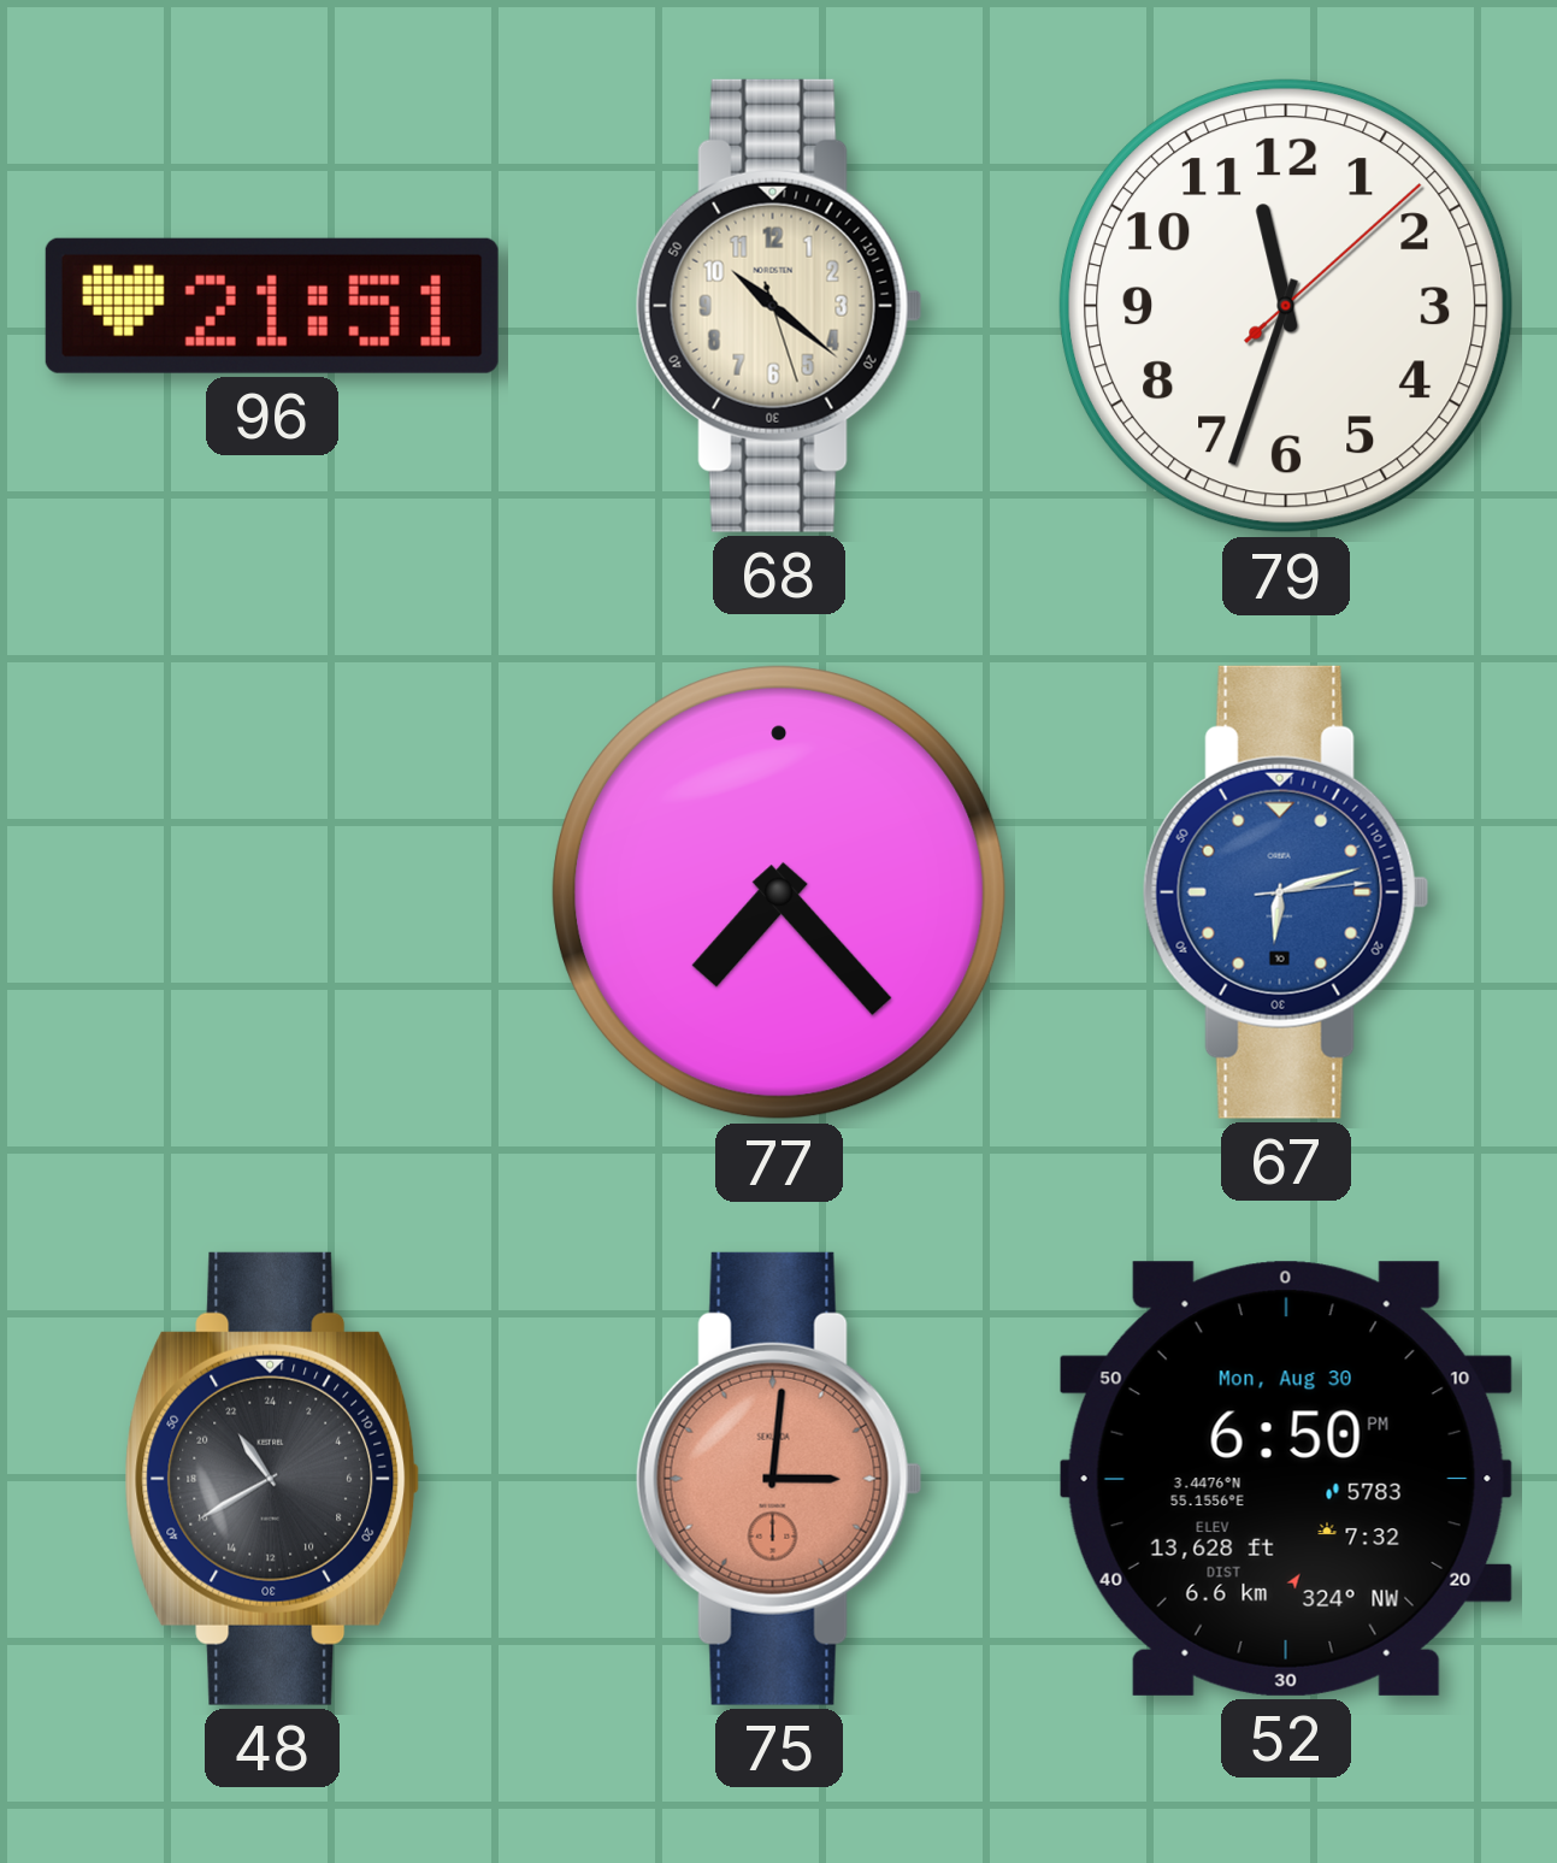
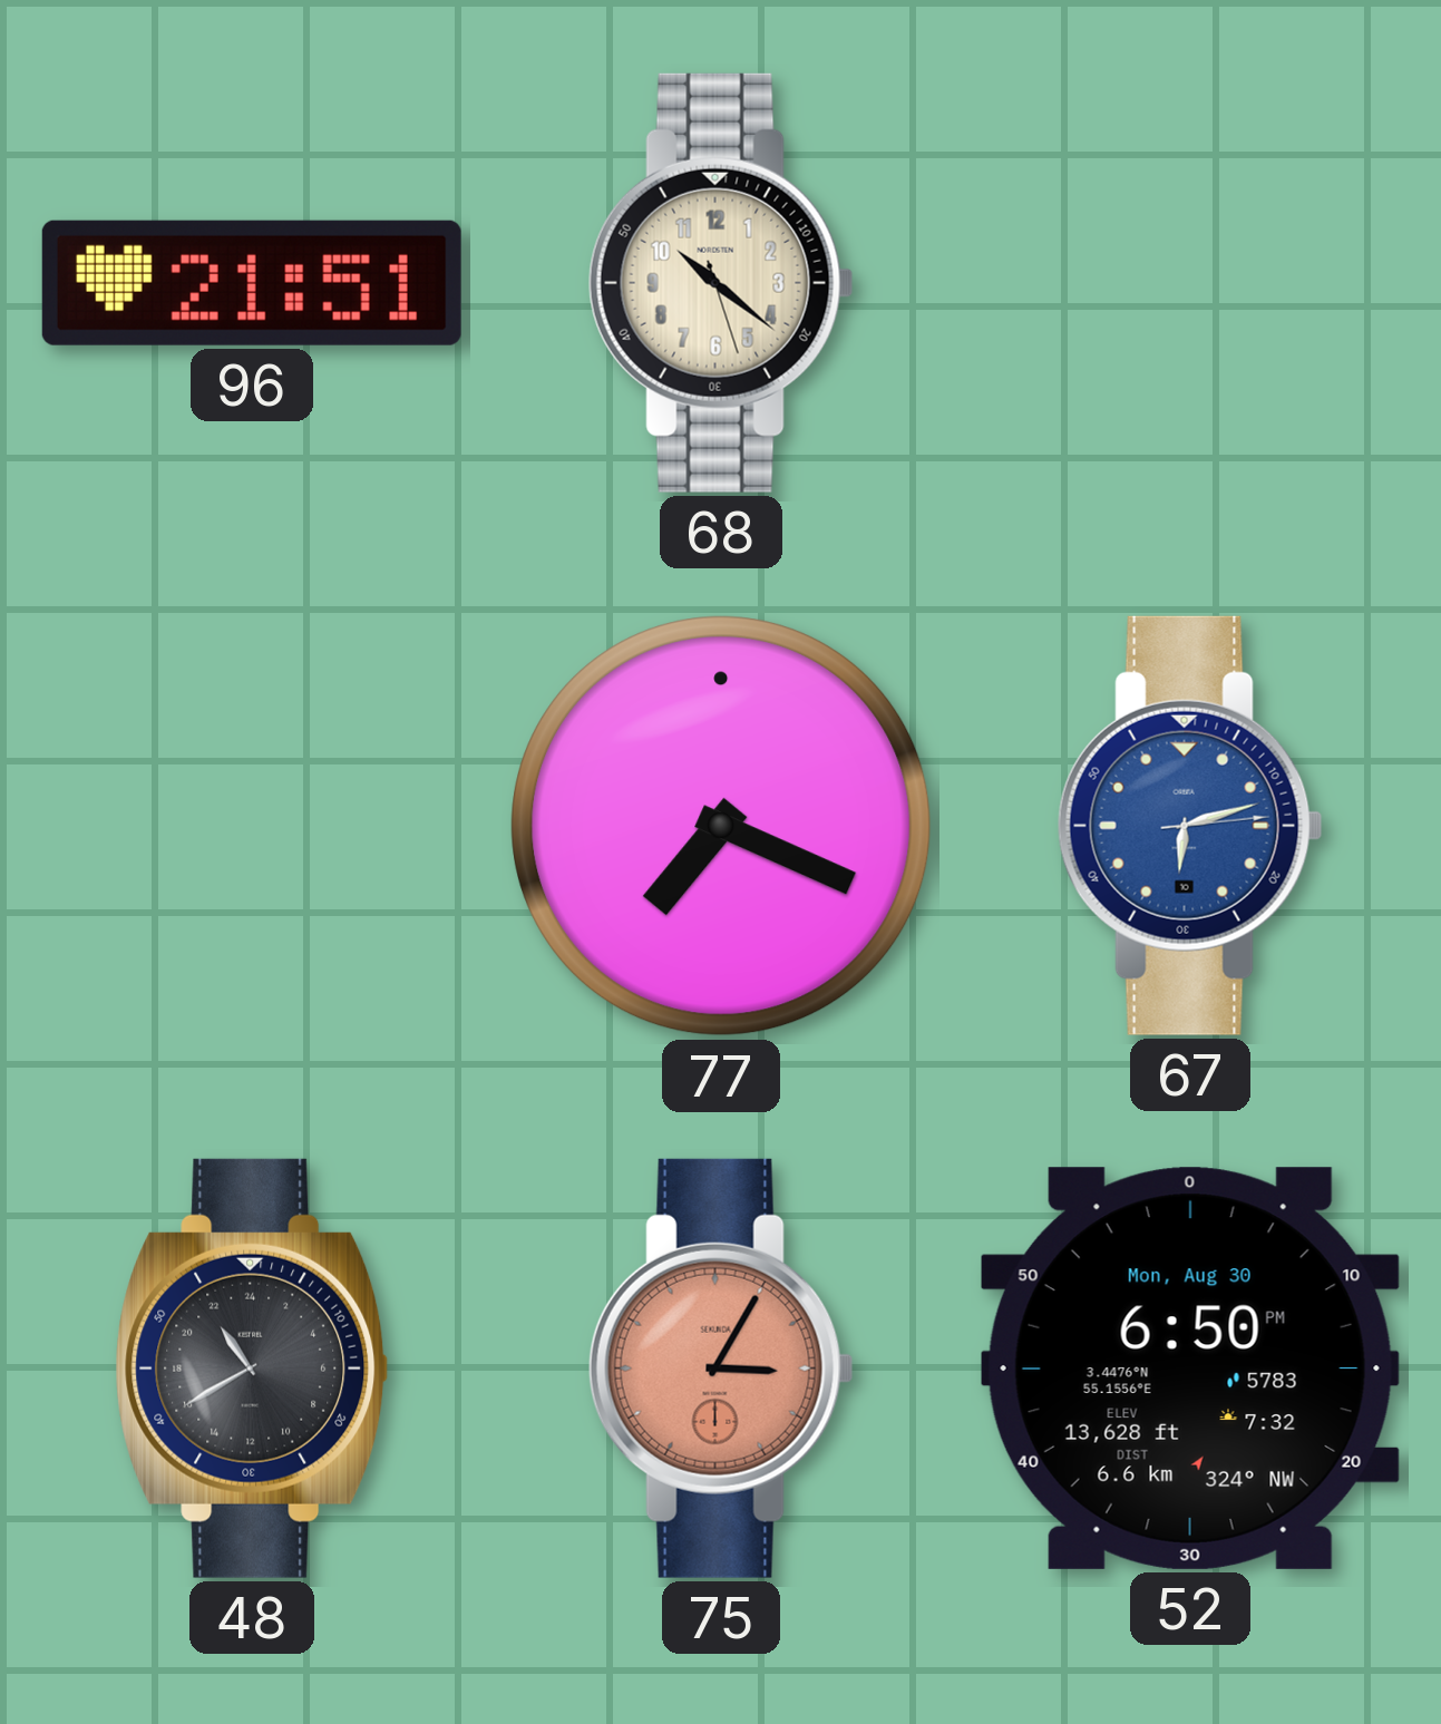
79: 11:33 -> none (1287, 307)
77: 7:23 -> 7:19 (722, 827)
75: 3:01 -> 3:05 (721, 1369)
